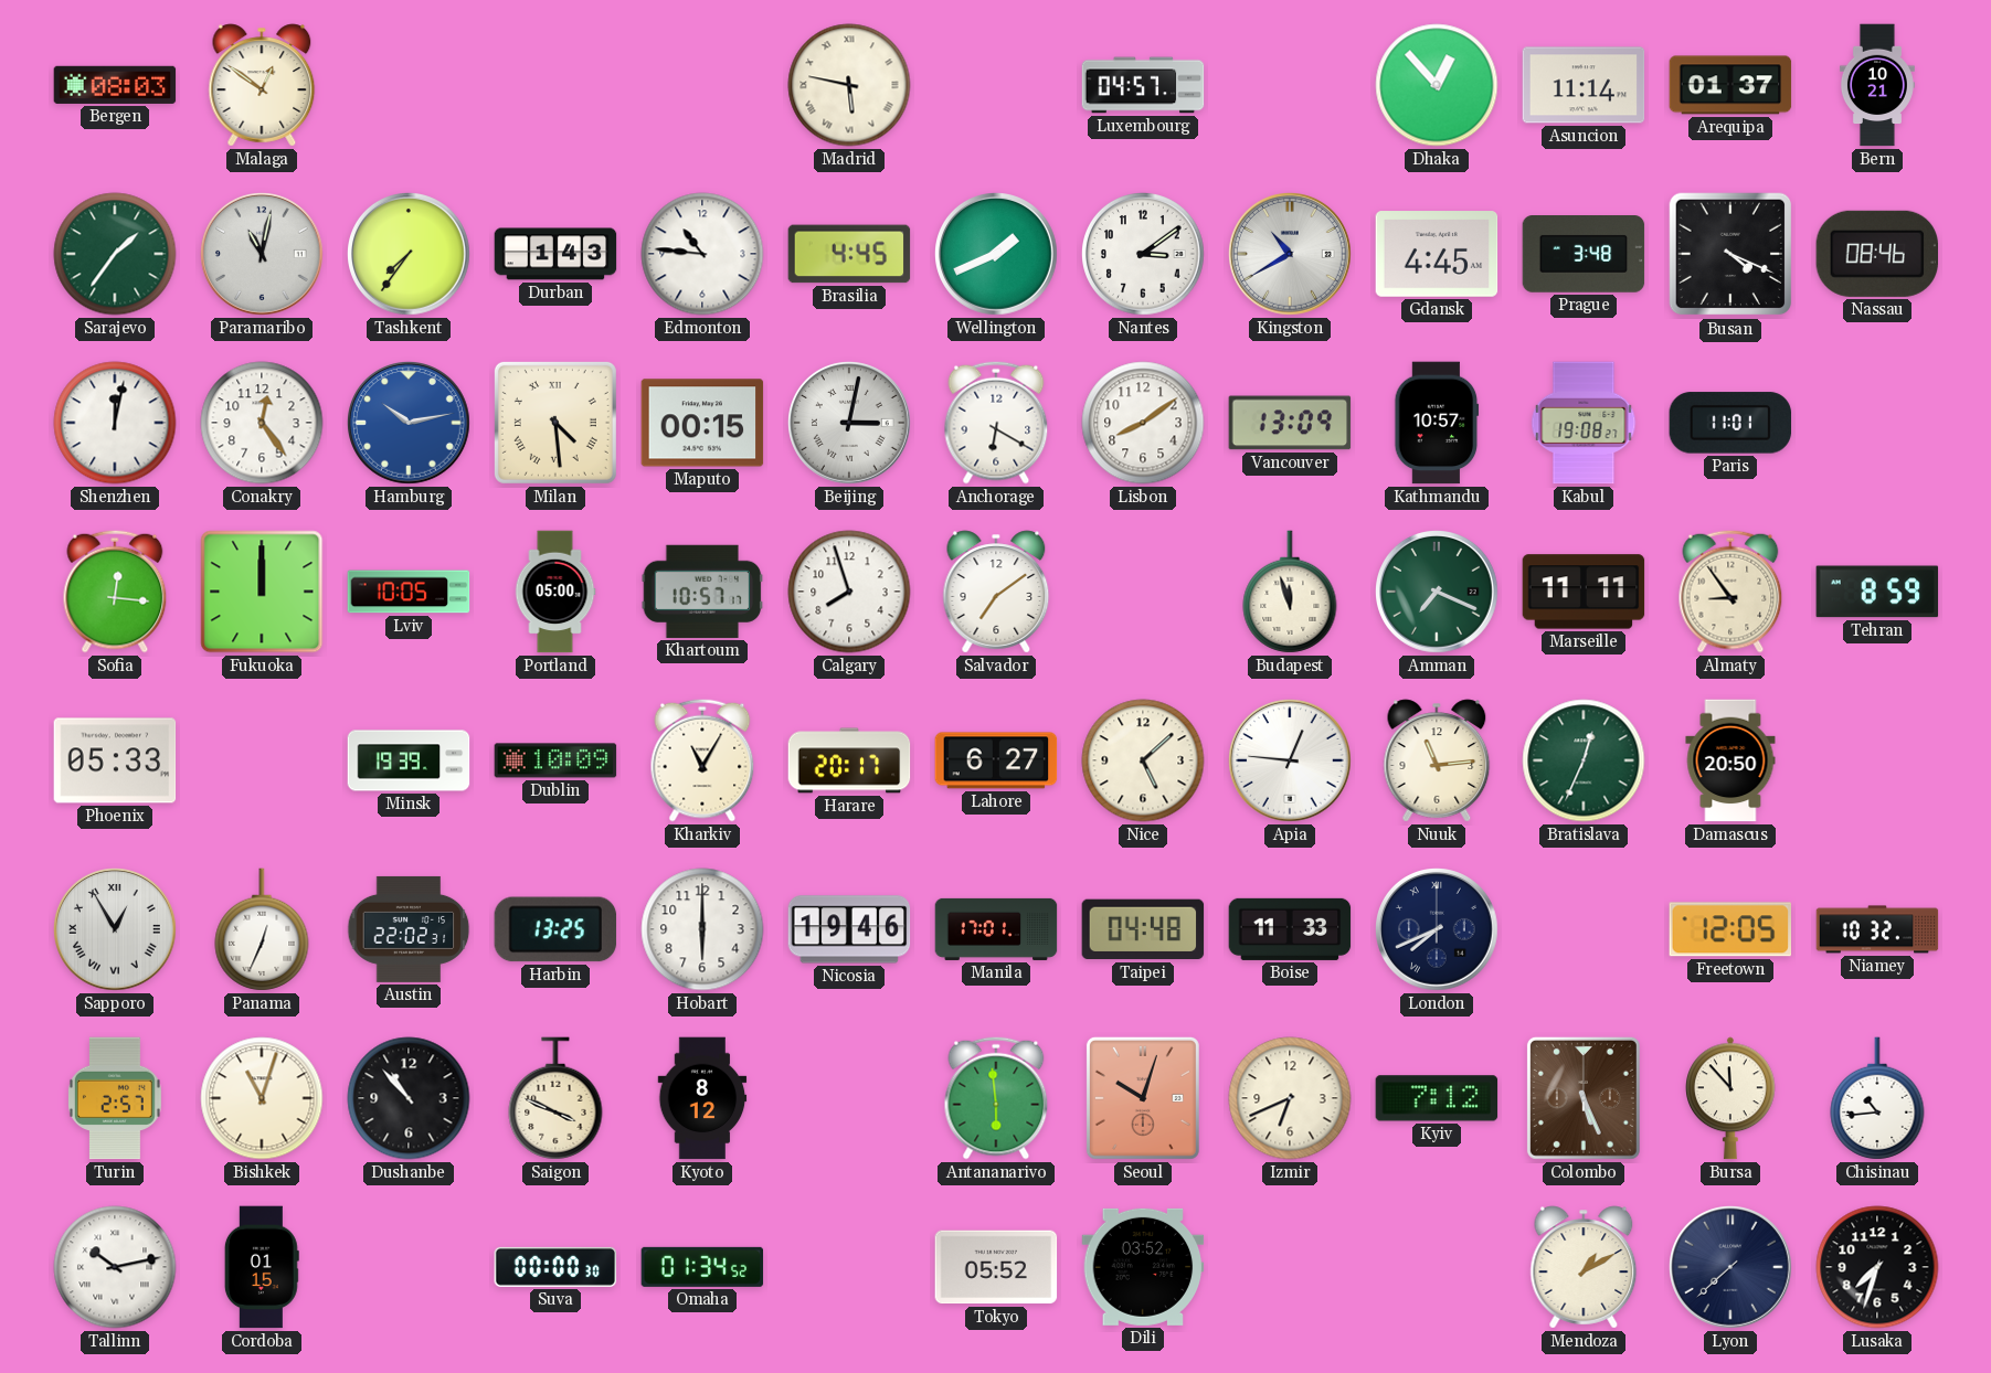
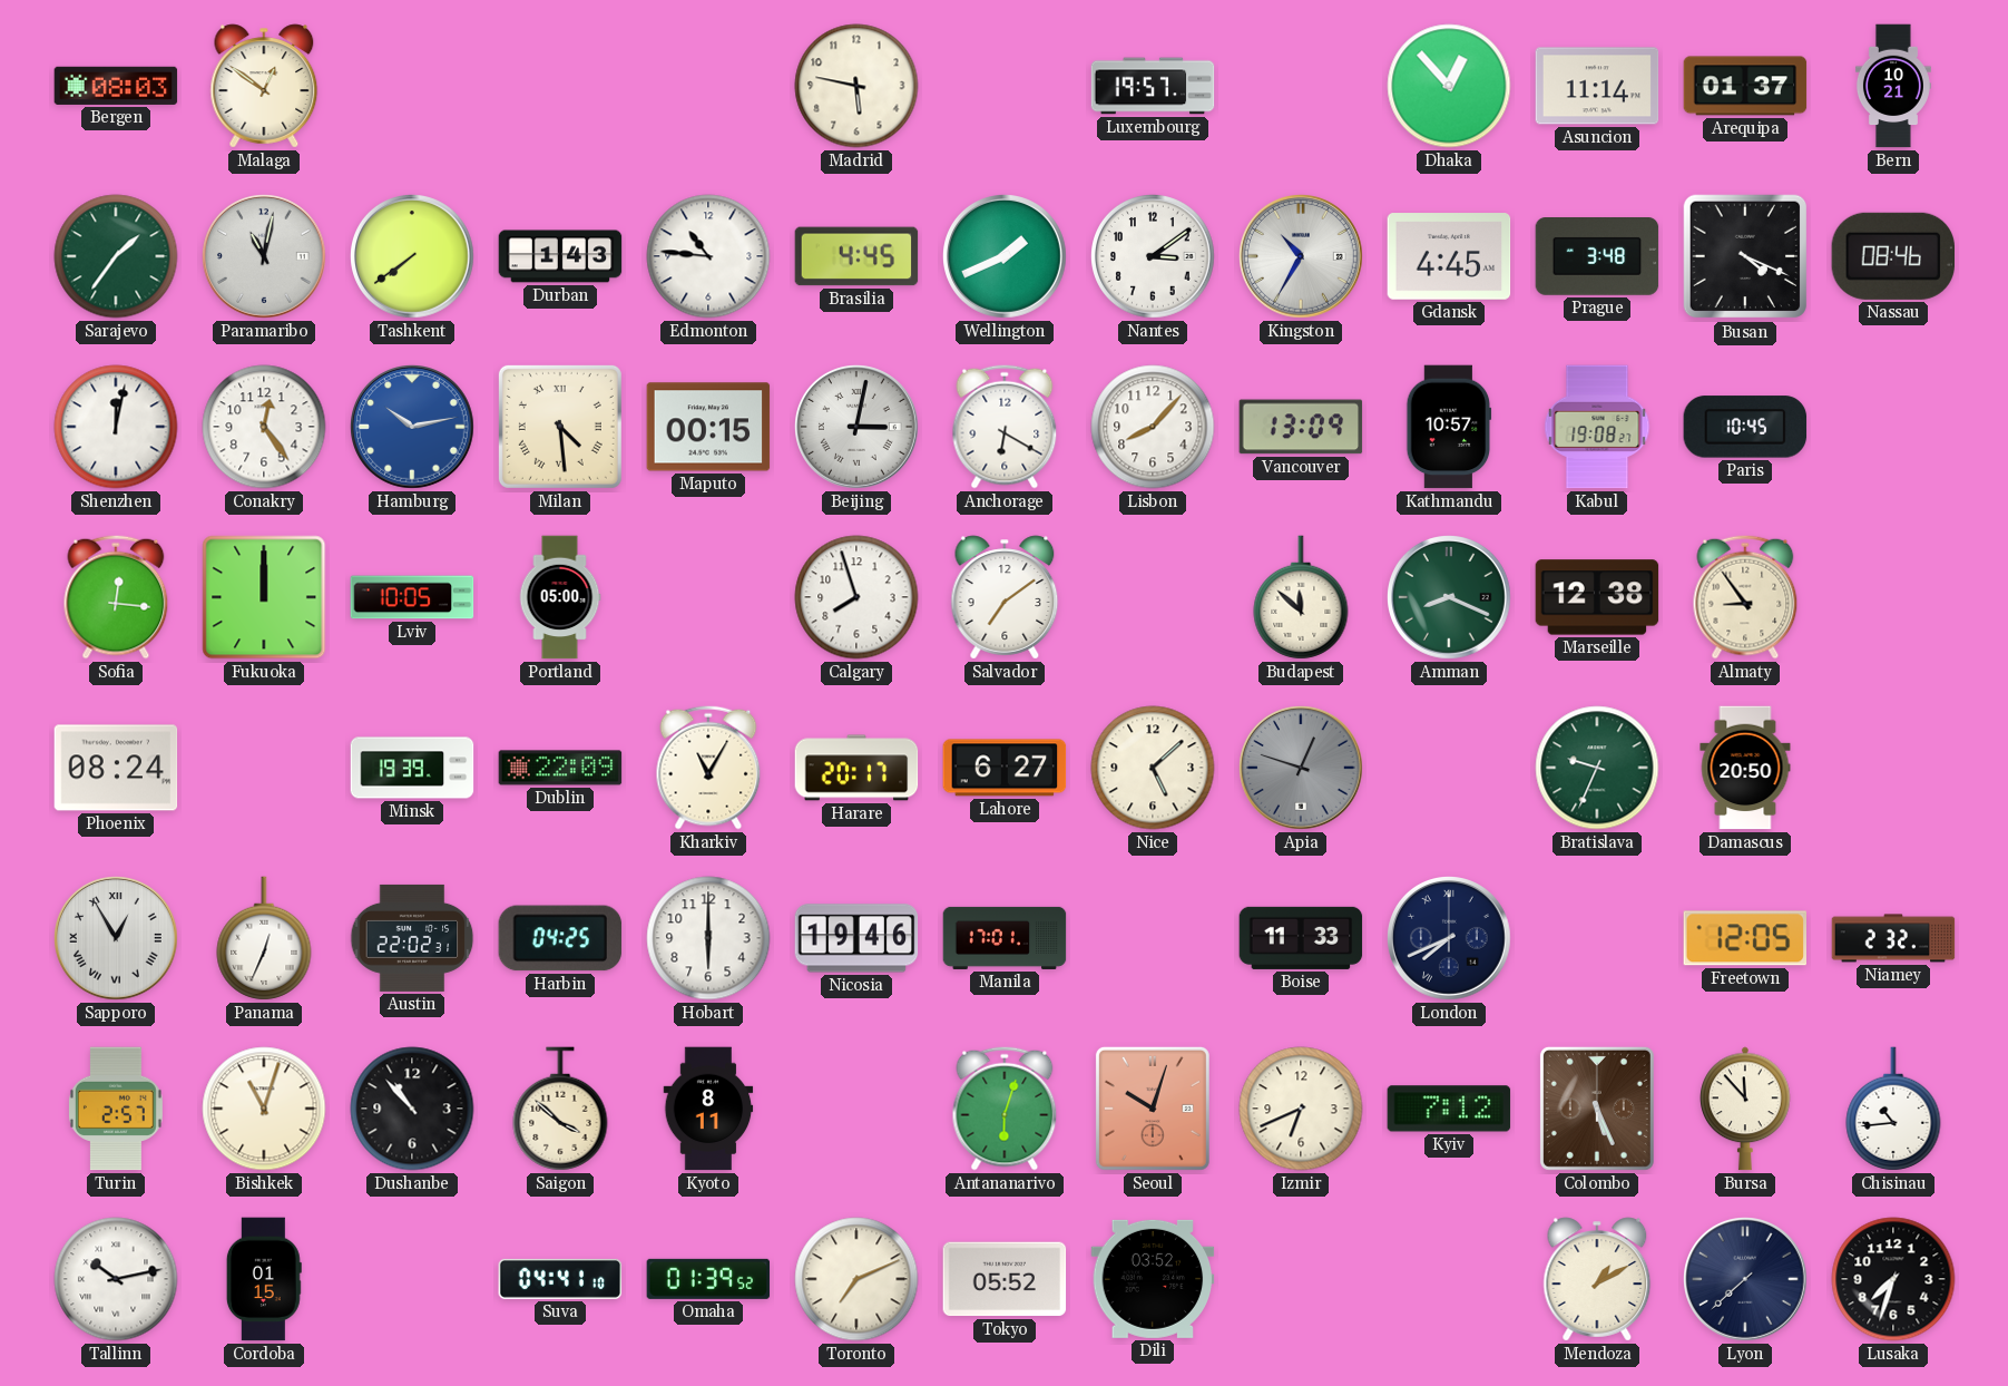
Madrid numerals: Roman -> Arabic (856, 86)
Luxembourg: 04:57 -> 19:57 (1153, 86)
Tashkent: 7:36 -> 7:39 (413, 257)
Kingston: 10:40 -> 10:35 (1302, 257)
Lisbon: 8:09 -> 8:07 (1153, 427)
Paris: 11:01 -> 10:45 (1745, 427)
Khartoum: 10:57 -> none (702, 592)
Budapest: 11:57 -> 11:52 (1301, 597)
Amman: 7:19 -> 8:19 (1450, 598)
Marseille: 11:11 -> 12:38 (1597, 597)
Tehran: 8:59 -> none (1877, 592)
Phoenix: 05:33 -> 08:24 (116, 768)
Dublin: 10:09 -> 22:09 (560, 768)
Apia: 12:46 -> 12:48 (1302, 769)
Apia dial: white -> grey (1302, 769)
Nuuk: 11:14 -> none (1437, 760)
Bratislava: 12:34 -> 9:34 (1597, 768)
Harbin: 13:25 -> 04:25 (560, 938)
Taipei: 04:48 -> none (1143, 929)
Niamey: 10:32 -> 2:32 (1893, 938)
Saigon: 3:49 -> 3:52 (560, 1109)
Kyoto: 8:12 -> 8:11 (708, 1109)
Antananarivo: 5:59 -> 6:03 (1005, 1109)
Suva: 00:00 -> 04:41 (560, 1279)
Omaha: 01:34 -> 01:39 (708, 1279)
Toronto: none -> 7:11 (856, 1279)
